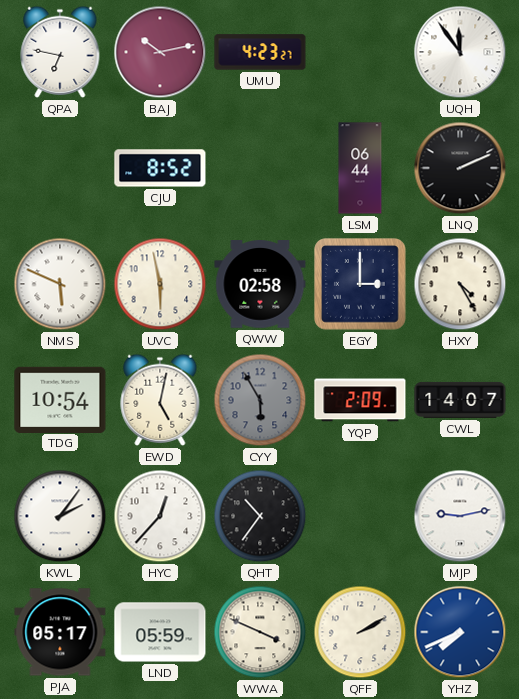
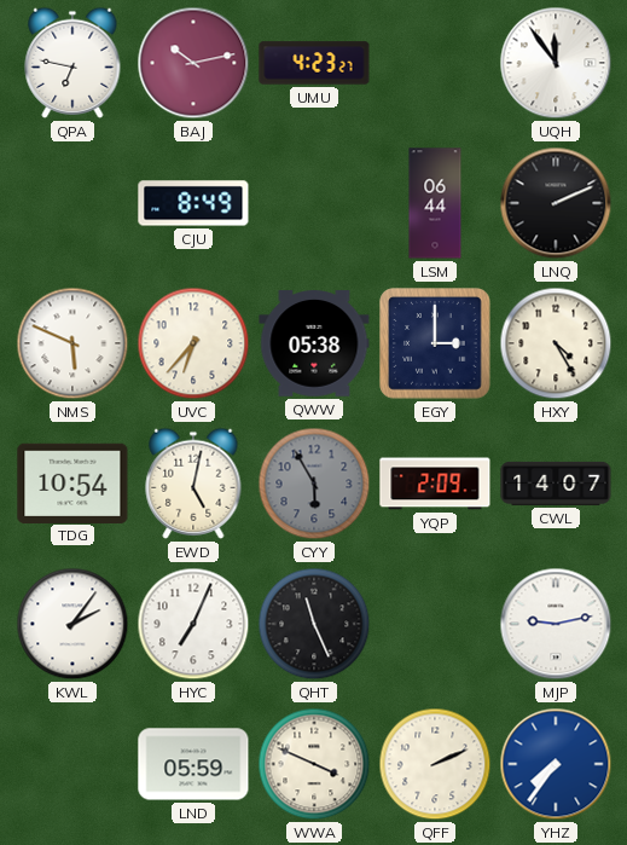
CJU: 8:52 -> 8:49 (193, 203)
UVC: 5:58 -> 6:37 (193, 343)
QWW: 02:58 -> 05:38 (314, 343)
HYC: 12:37 -> 7:04 (193, 624)
QHT: 10:36 -> 11:26 (314, 624)
PJA: 05:17 -> none (60, 632)
QFF: 2:10 -> 2:11 (435, 764)
YHZ: 7:41 -> 7:36 (556, 764)
